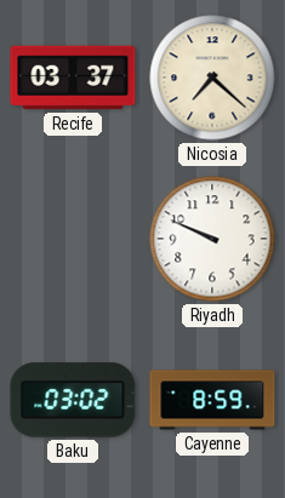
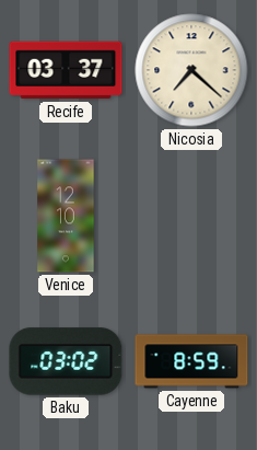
Venice: none -> 12:10 (66, 216)
Riyadh: 9:49 -> none (212, 239)
